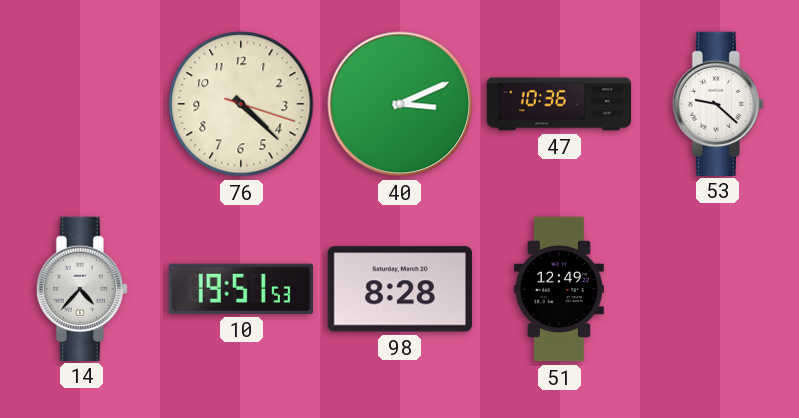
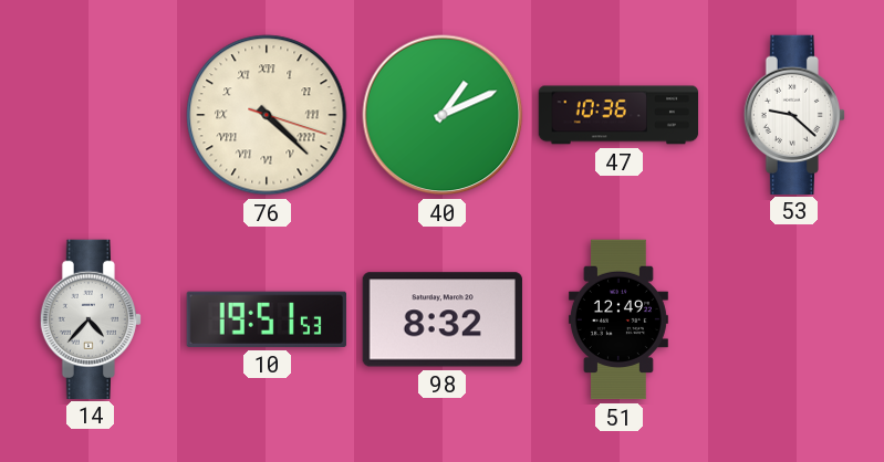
76 numerals: Arabic -> Roman (267, 115)
40: 3:11 -> 1:11 (443, 115)
98: 8:28 -> 8:32 (443, 319)
